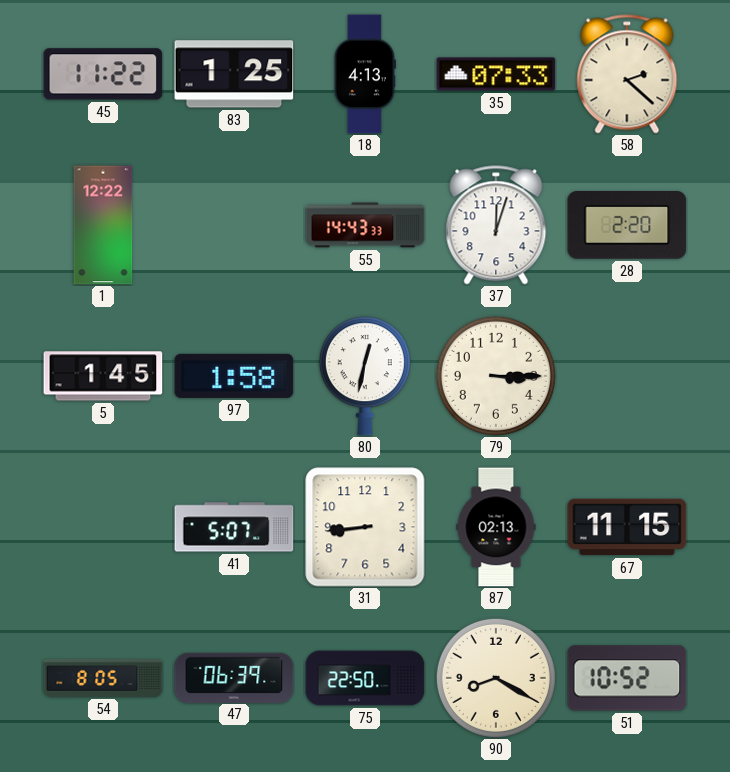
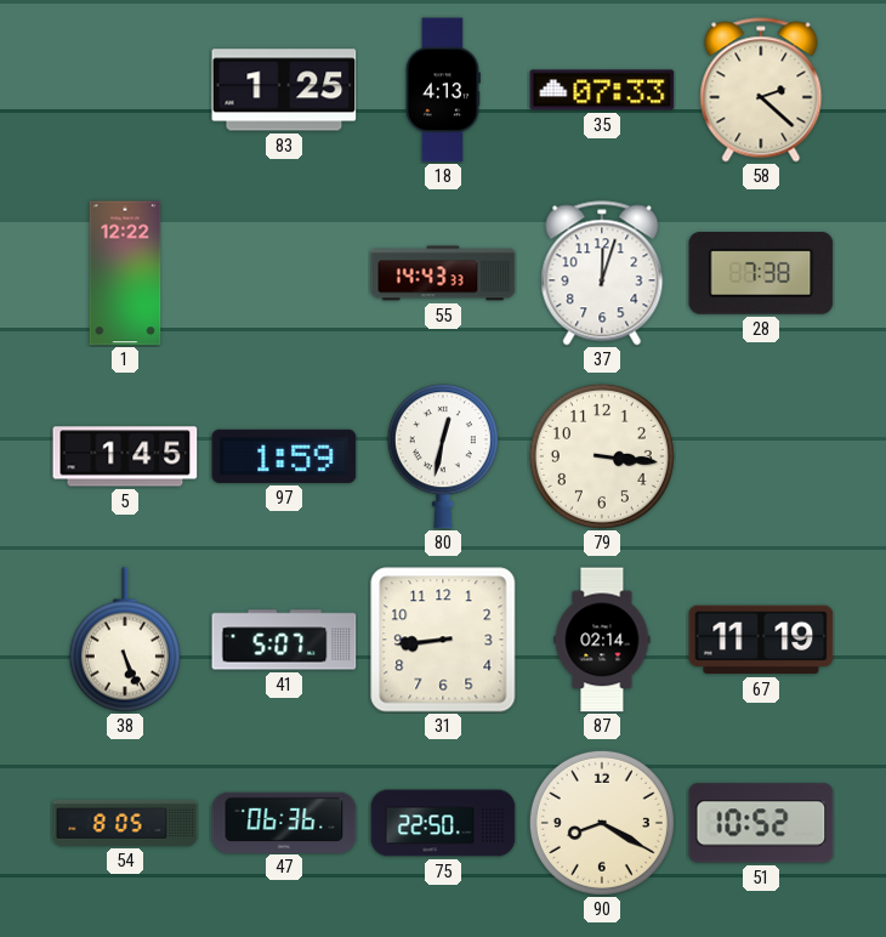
45: 11:22 -> none (103, 74)
28: 2:20 -> 7:38 (761, 274)
97: 1:58 -> 1:59 (284, 456)
79: 3:15 -> 3:16 (602, 456)
38: none -> 5:26 (125, 640)
87: 02:13 -> 02:14 (602, 640)
67: 11:15 -> 11:19 (761, 640)
47: 06:39 -> 06:36 (284, 822)
